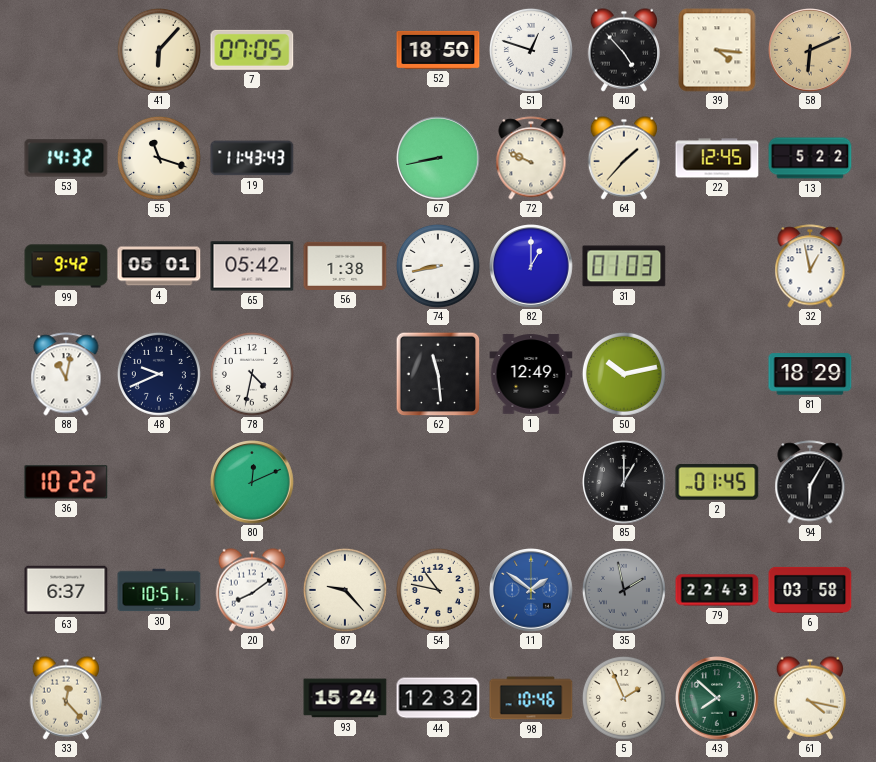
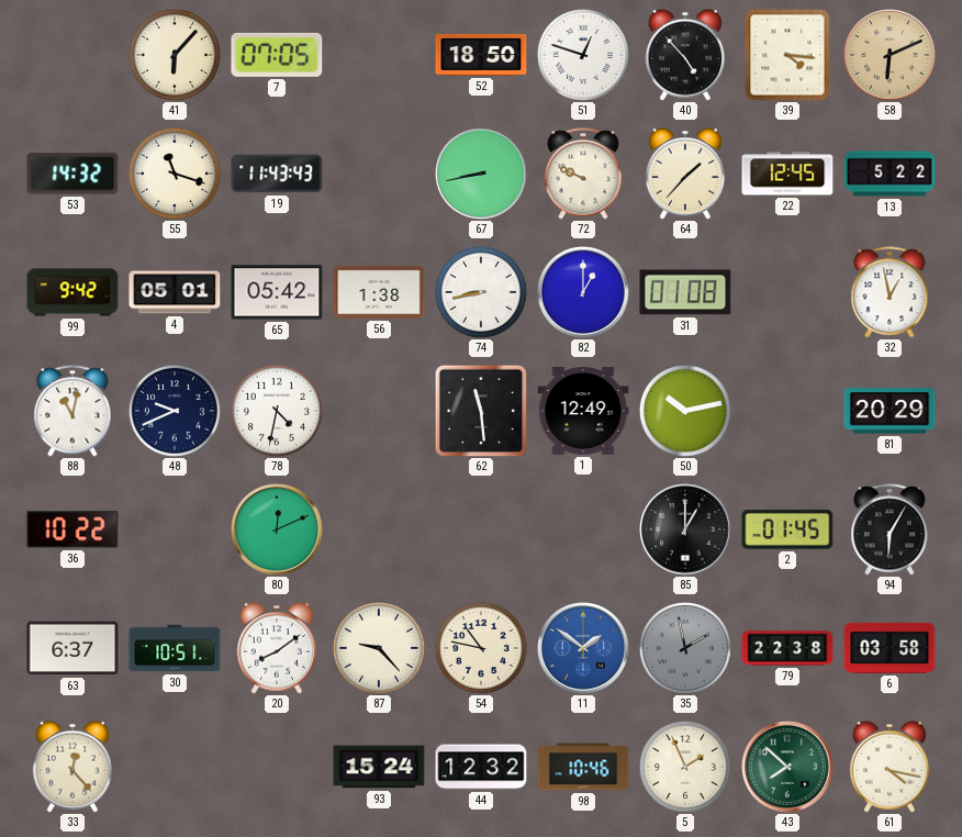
31: 01:03 -> 01:08 (685, 292)
81: 18:29 -> 20:29 (890, 411)
79: 22:43 -> 22:38 (787, 648)
